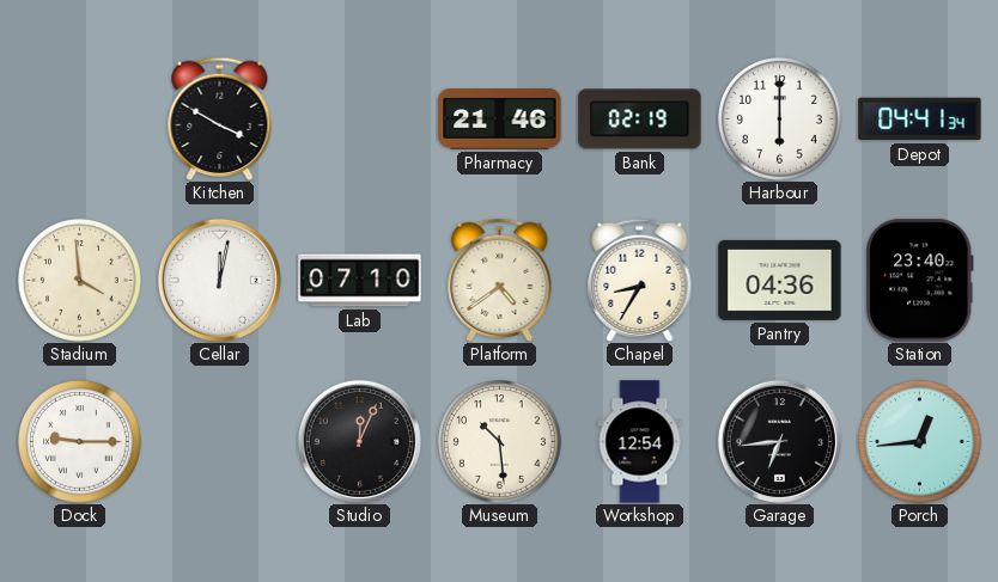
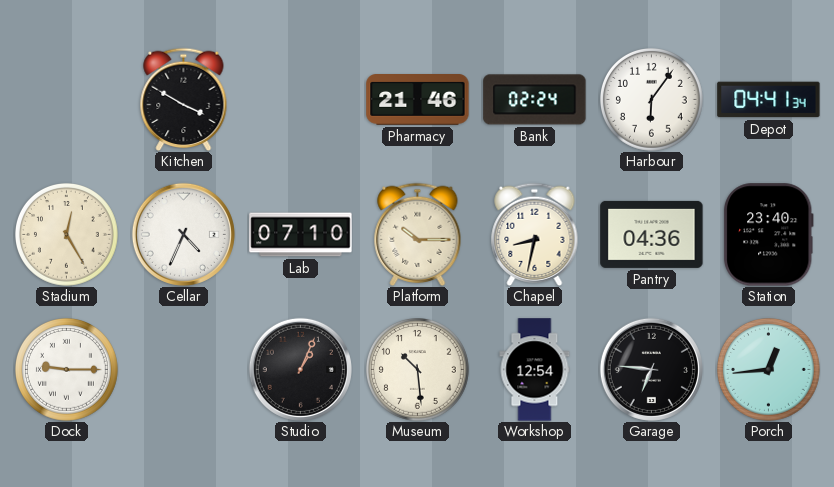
Bank: 02:19 -> 02:24 (535, 100)
Harbour: 6:00 -> 6:06 (652, 100)
Stadium: 3:59 -> 12:25 (67, 235)
Cellar: 12:02 -> 4:34 (183, 234)
Platform: 4:39 -> 10:15 (418, 234)
Chapel: 8:35 -> 8:32 (535, 234)
Studio: 12:04 -> 1:04 (300, 369)
Garage: 6:44 -> 6:46 (651, 369)
